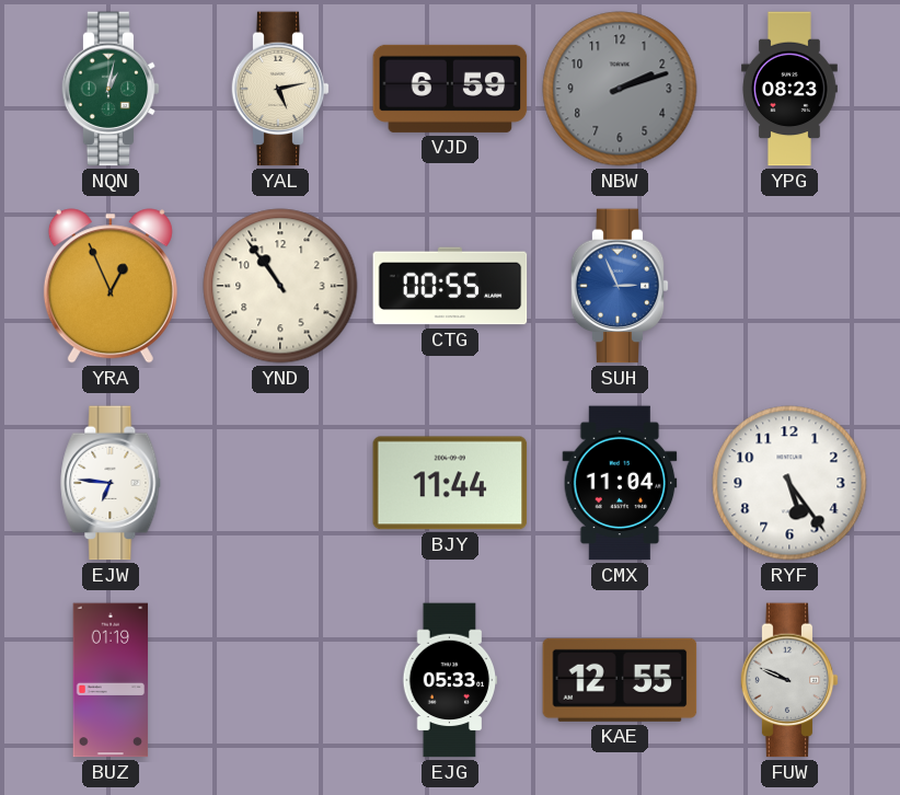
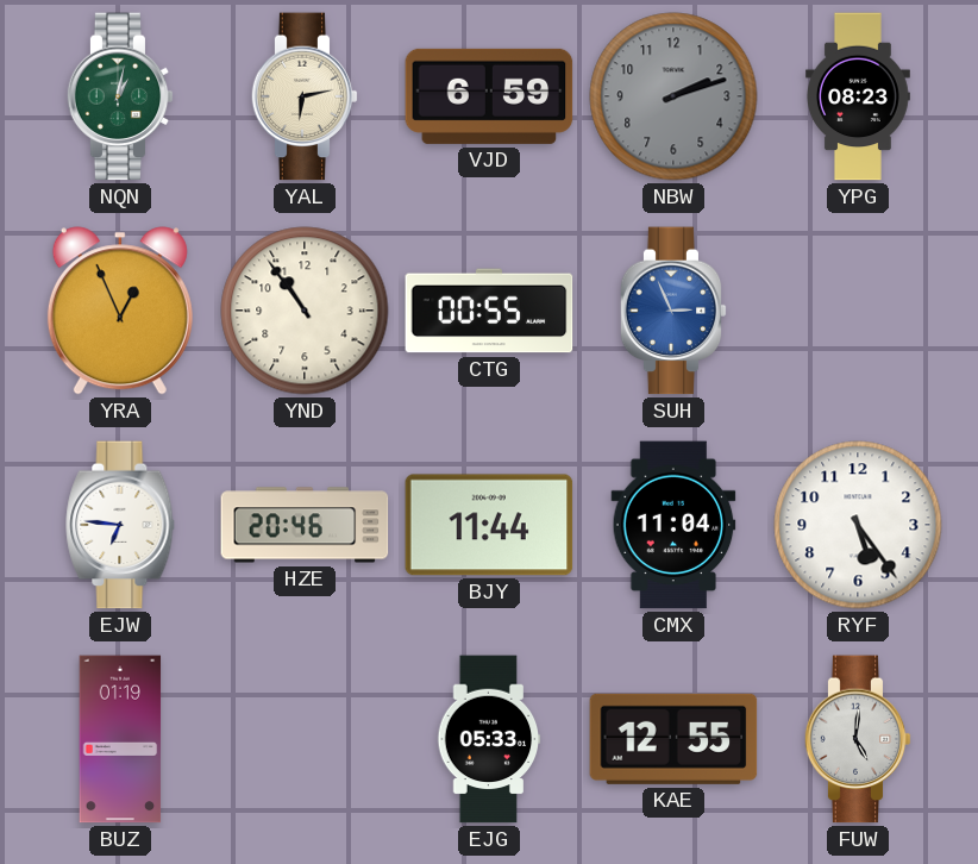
YAL: 5:13 -> 6:13 (305, 96)
HZE: none -> 20:46 (305, 525)
FUW: 9:49 -> 5:01 (858, 739)
